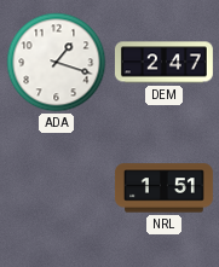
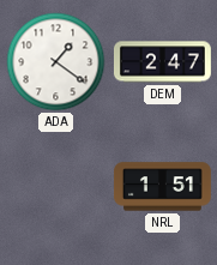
ADA: 1:18 -> 1:21 (56, 62)
